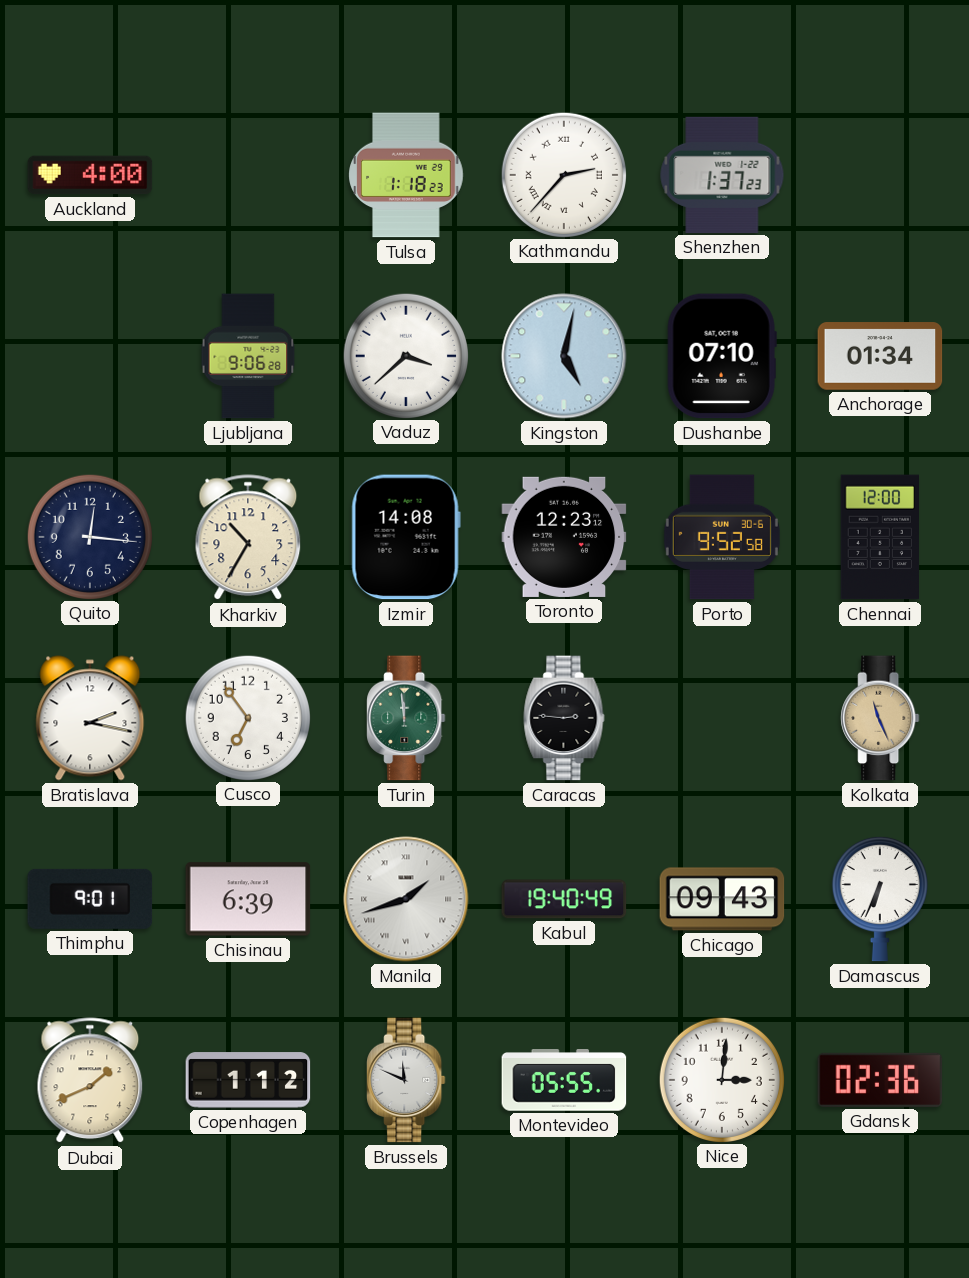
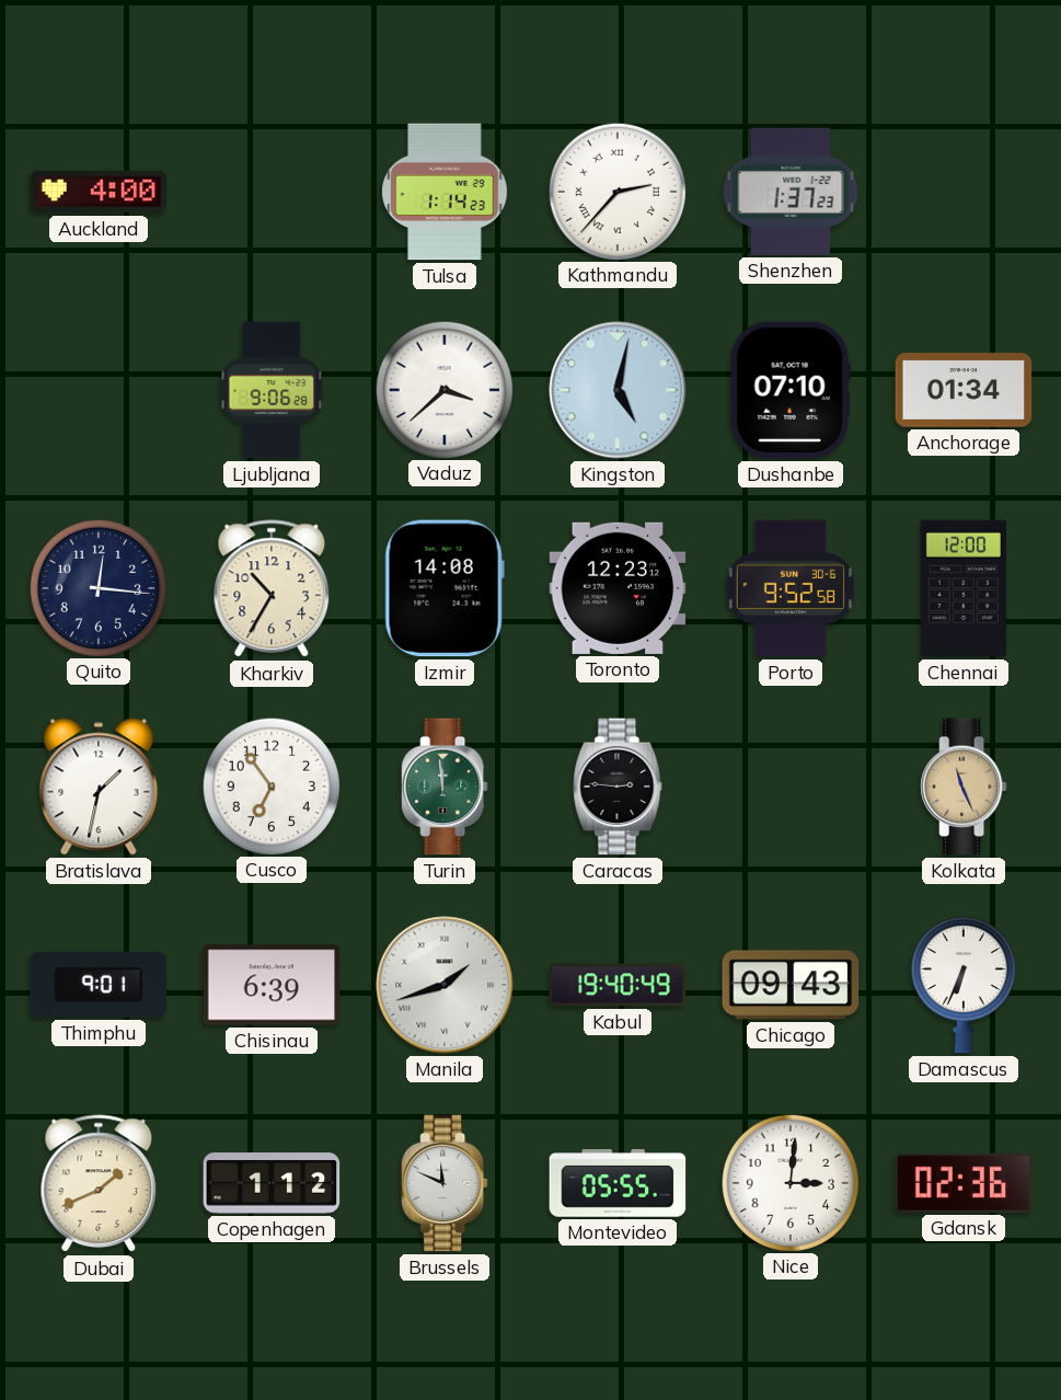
Tulsa: 1:18 -> 1:14 (445, 192)
Bratislava: 2:17 -> 1:32 (99, 787)
